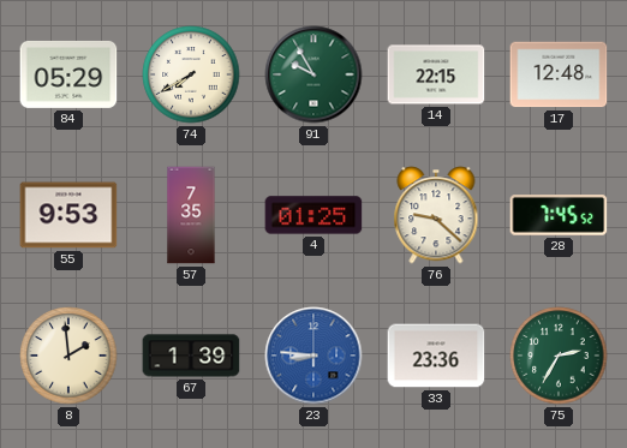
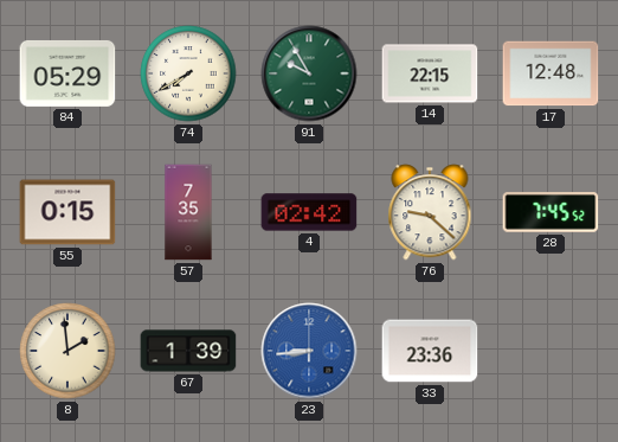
55: 9:53 -> 0:15 (67, 212)
4: 01:25 -> 02:42 (309, 212)
23: 8:46 -> 8:44 (309, 351)
75: 2:35 -> none (559, 356)
